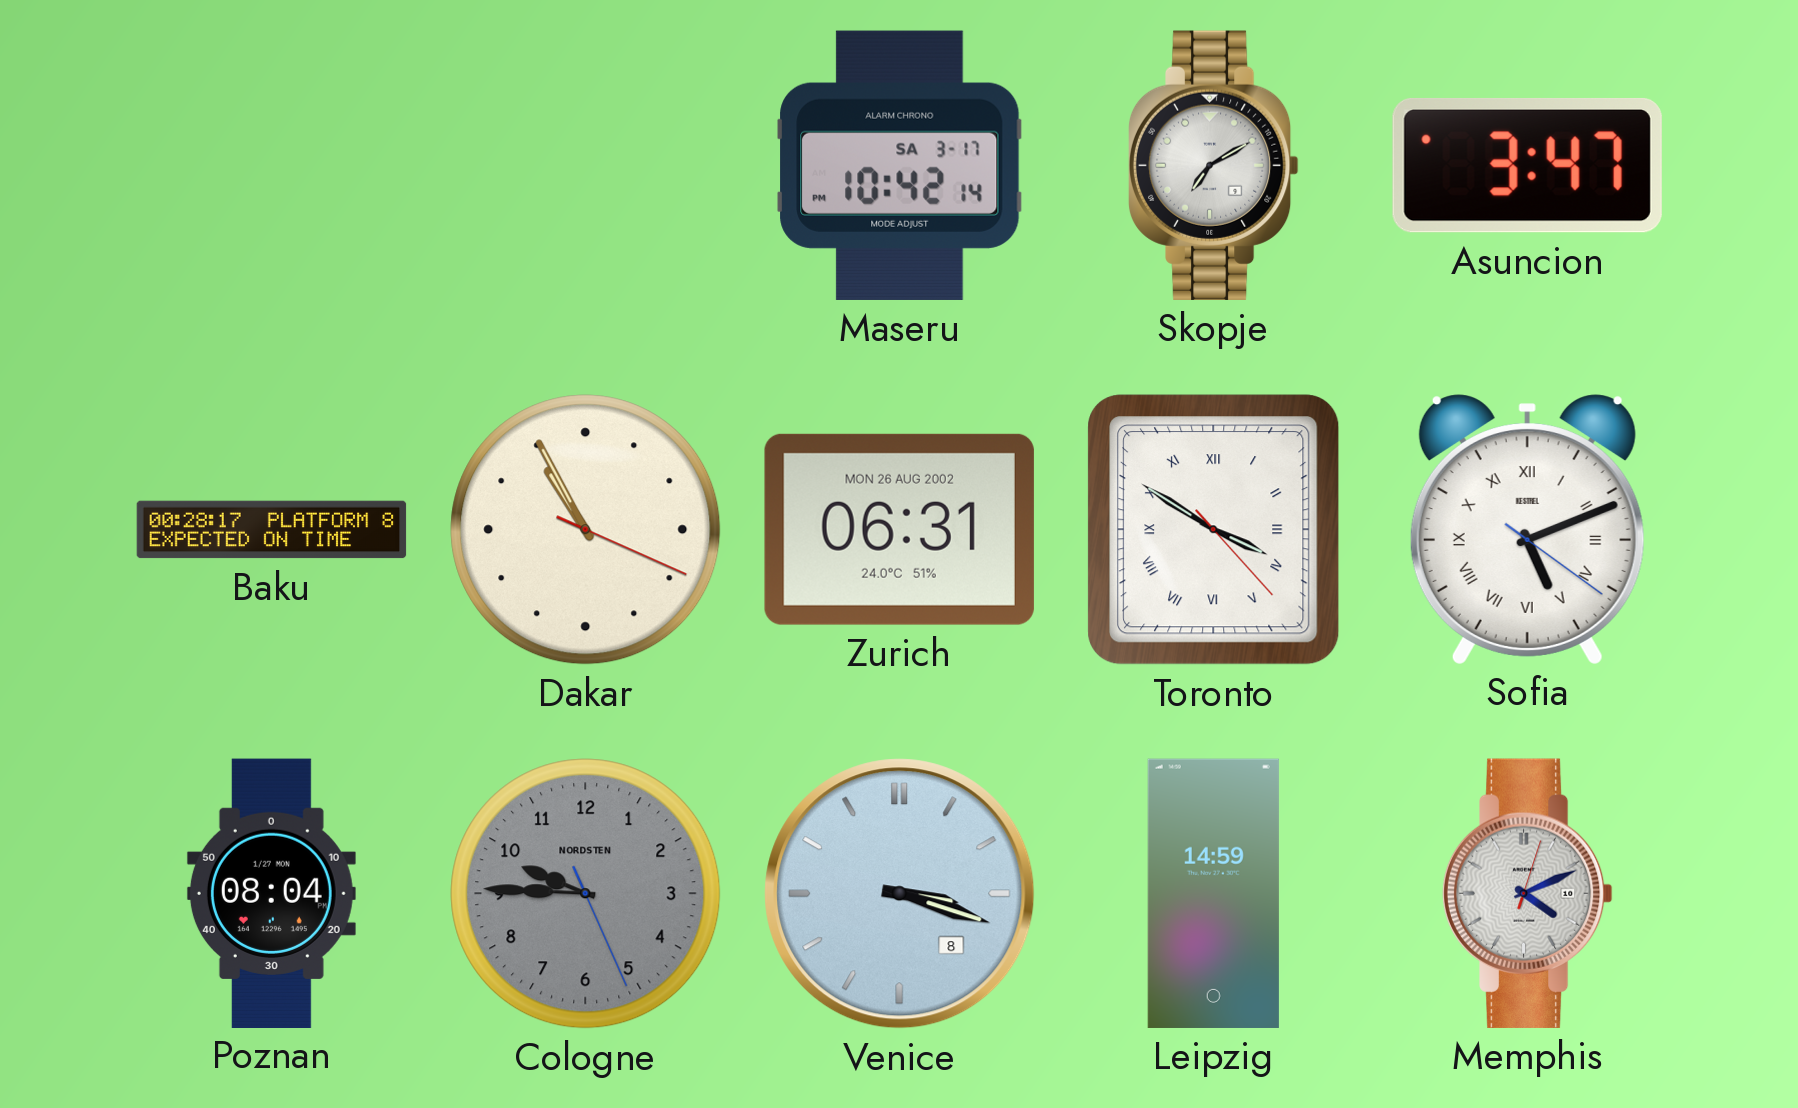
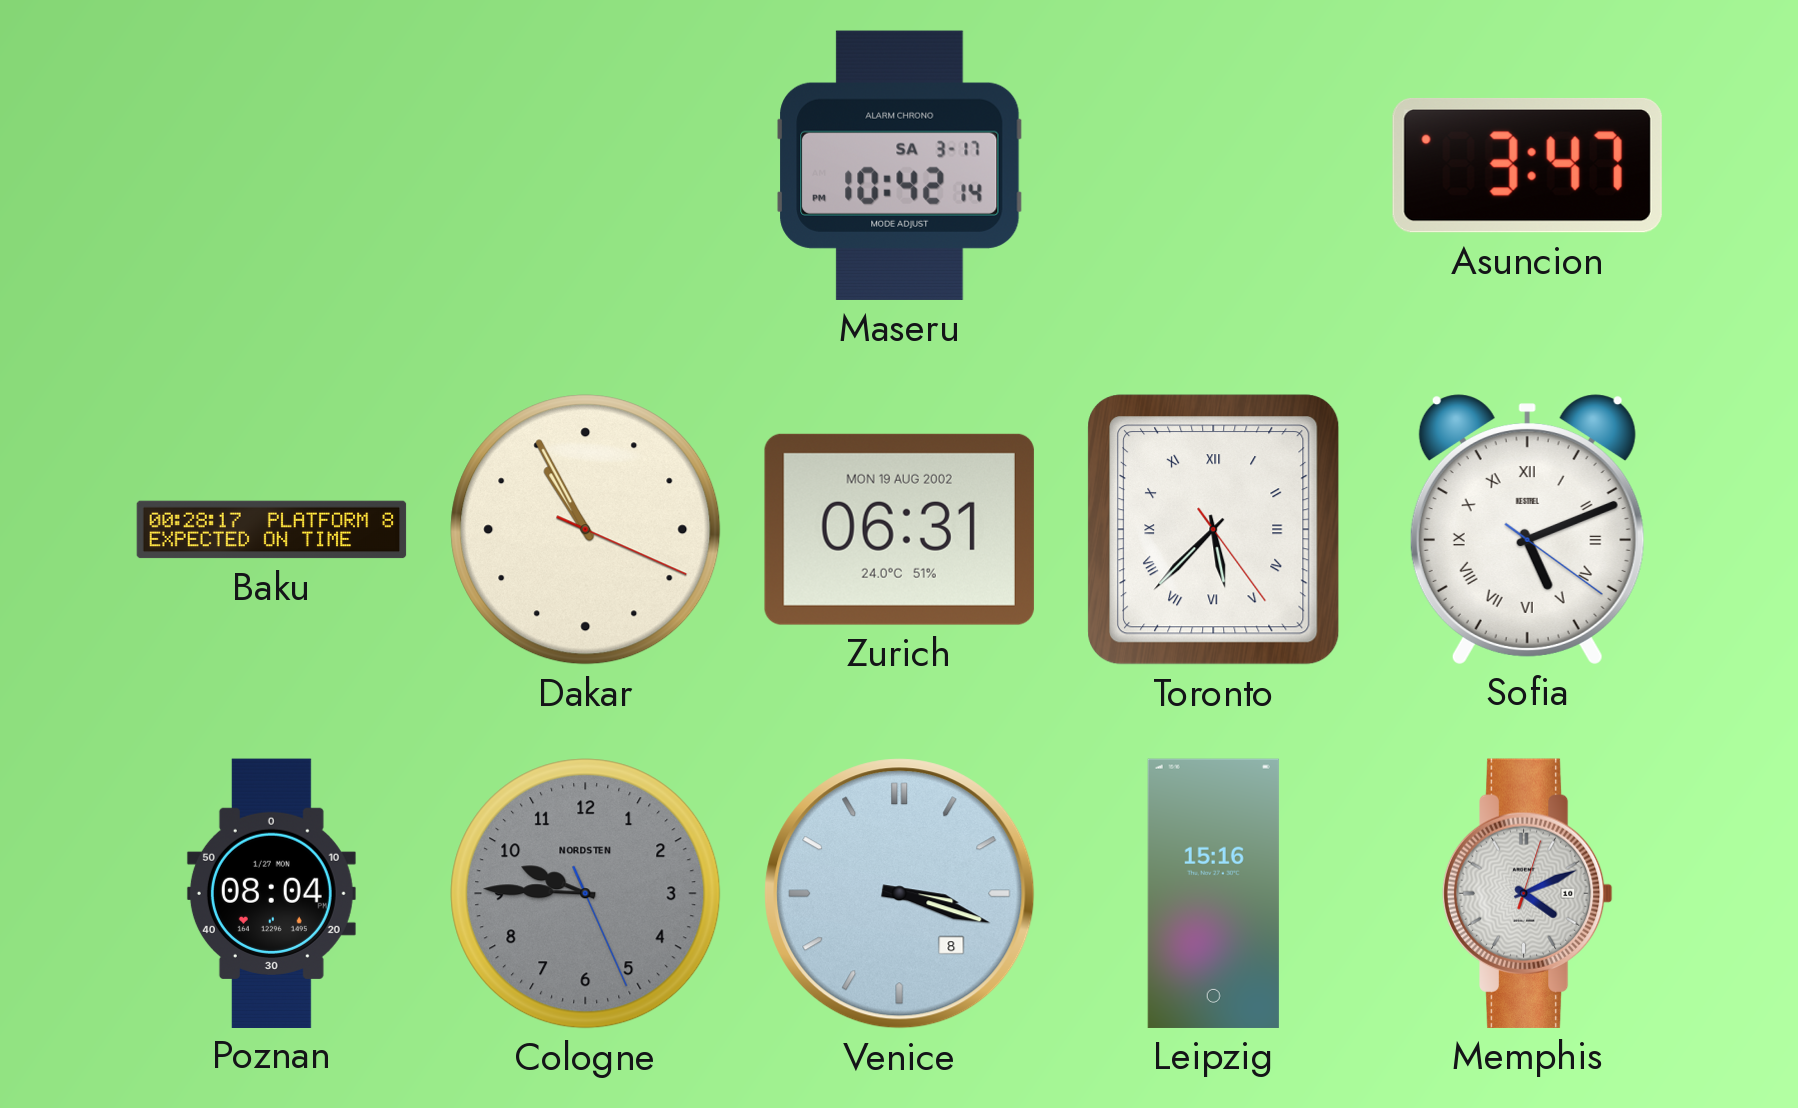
Skopje: 7:10 -> none (1213, 165)
Zurich date: MON 26 AUG 2002 -> MON 19 AUG 2002 (899, 529)
Toronto: 3:50 -> 5:37 (1214, 530)
Leipzig: 14:59 -> 15:16 (1213, 893)
